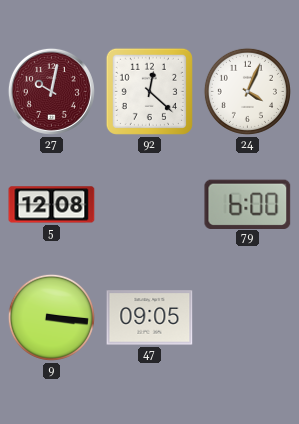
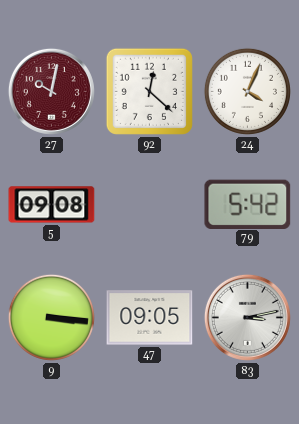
5: 12:08 -> 09:08 (52, 205)
79: 6:00 -> 5:42 (248, 204)
83: none -> 3:13 (247, 317)
